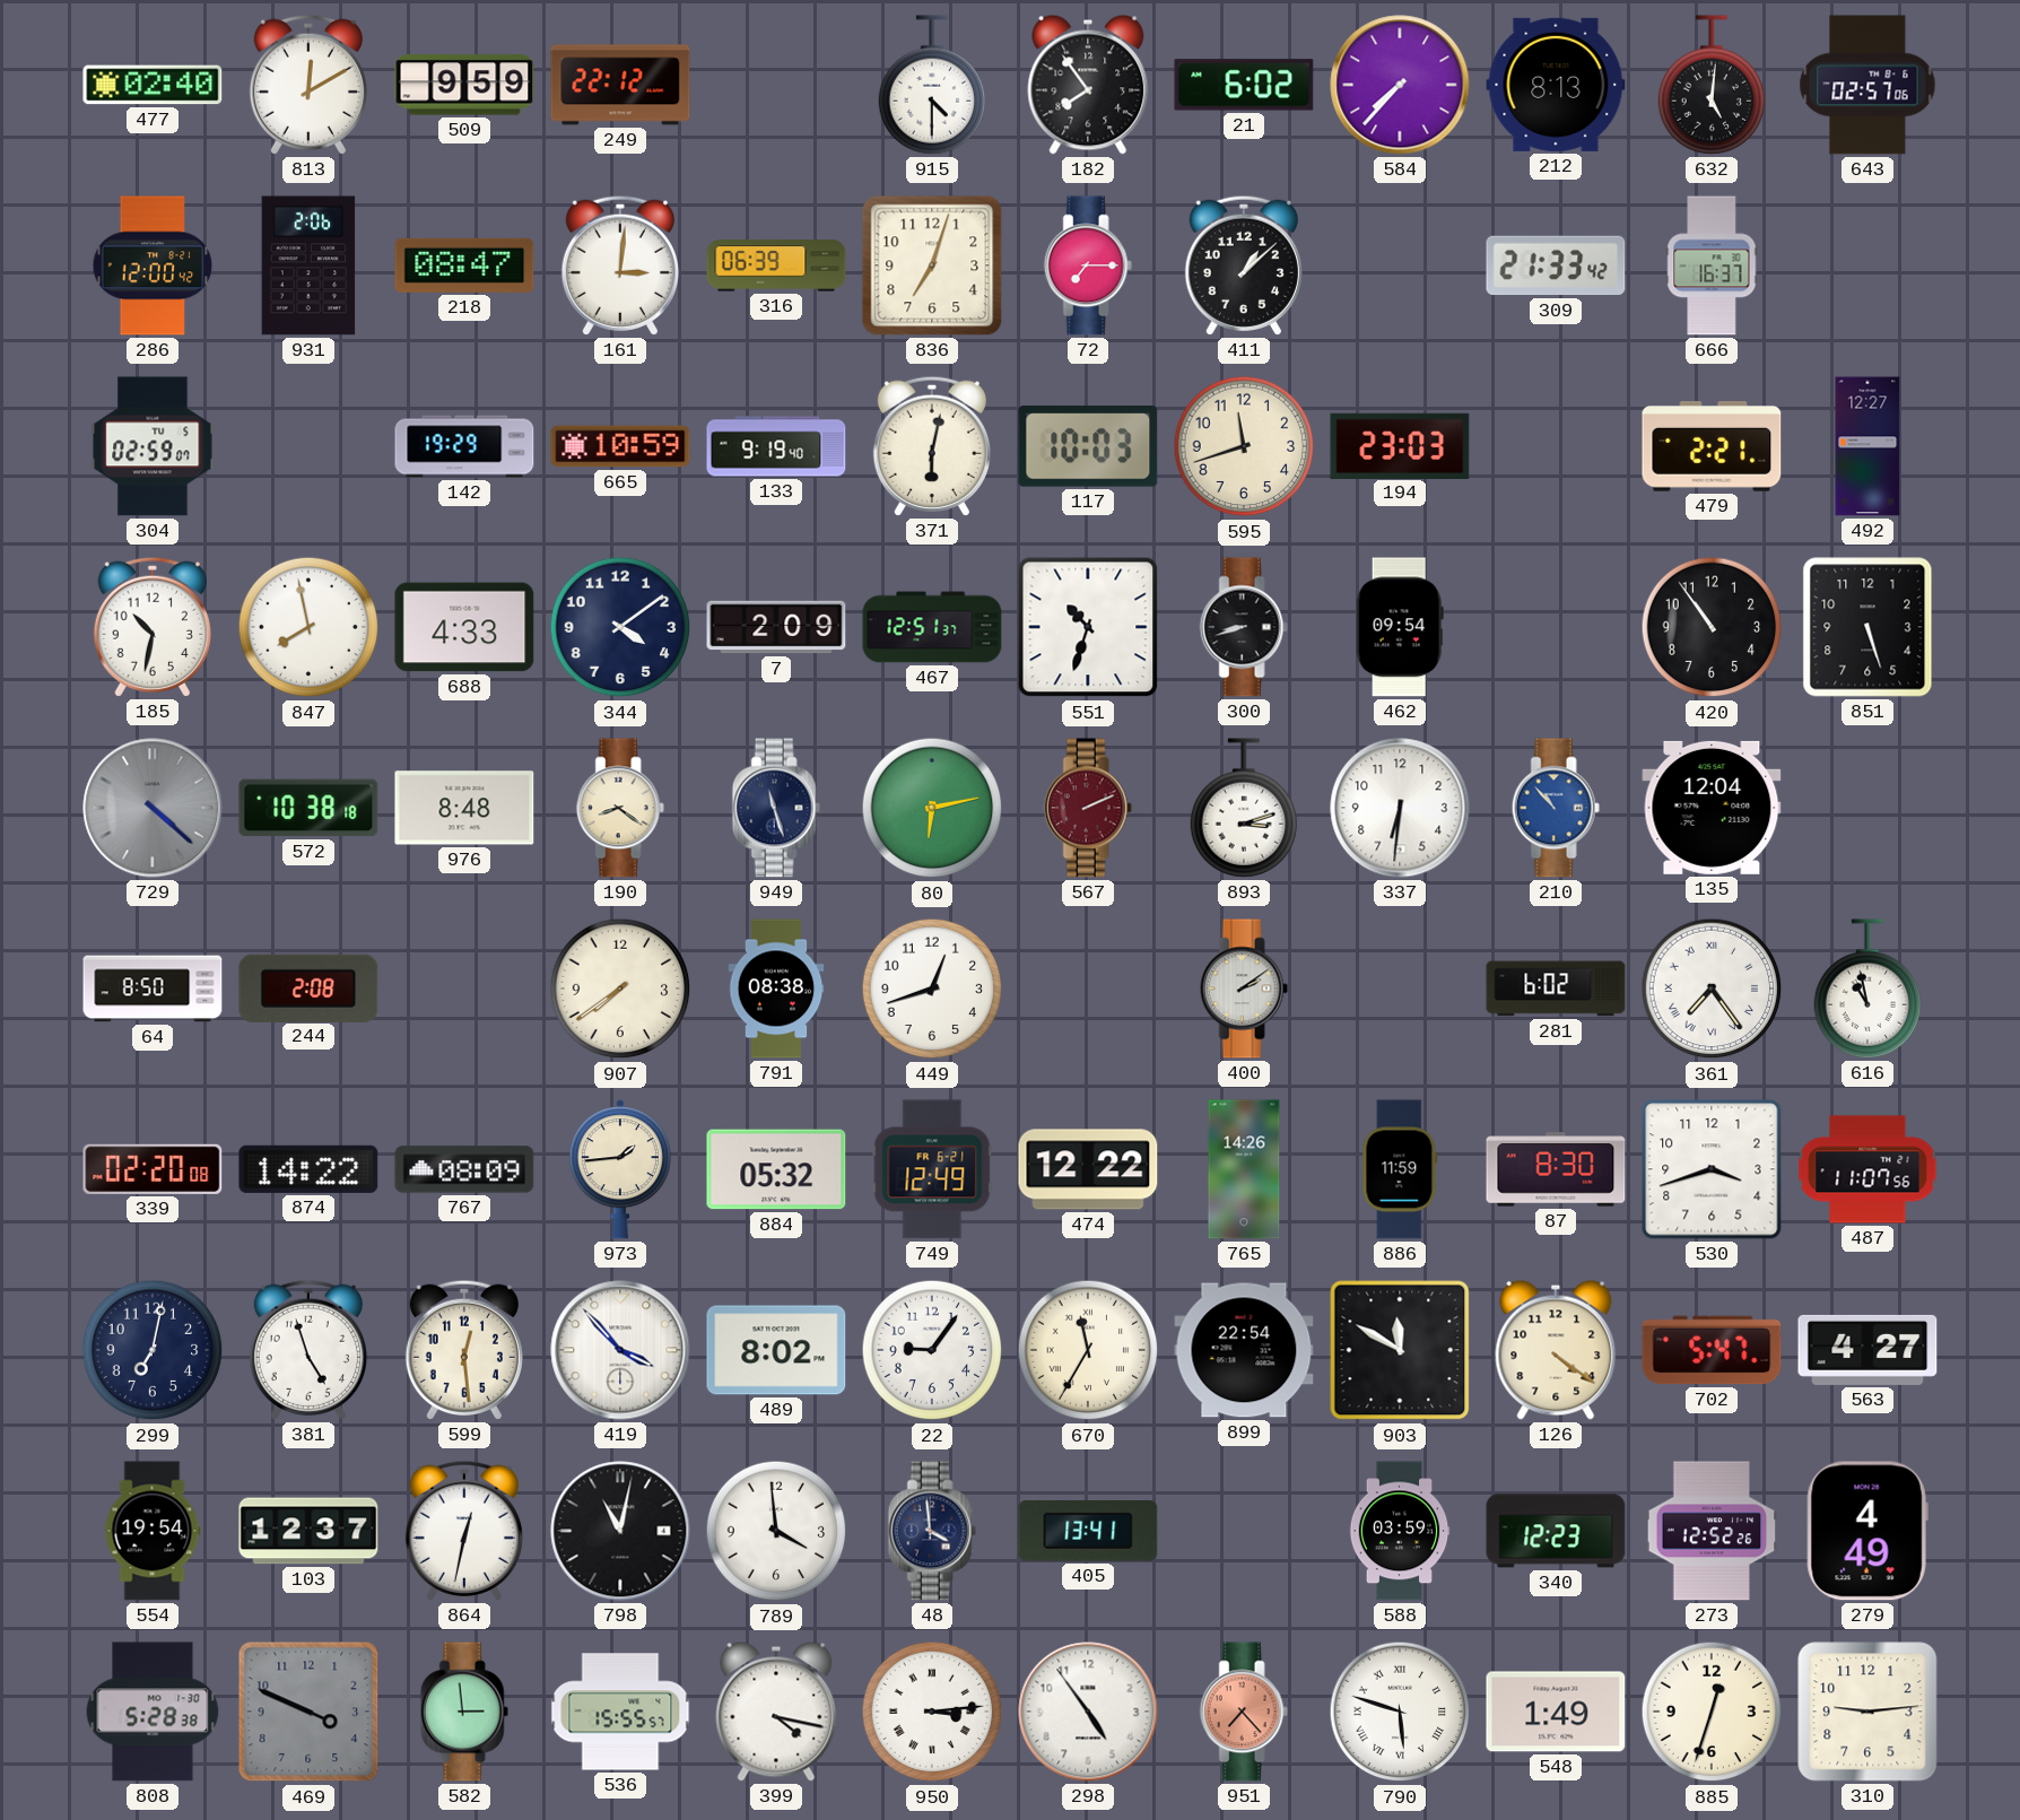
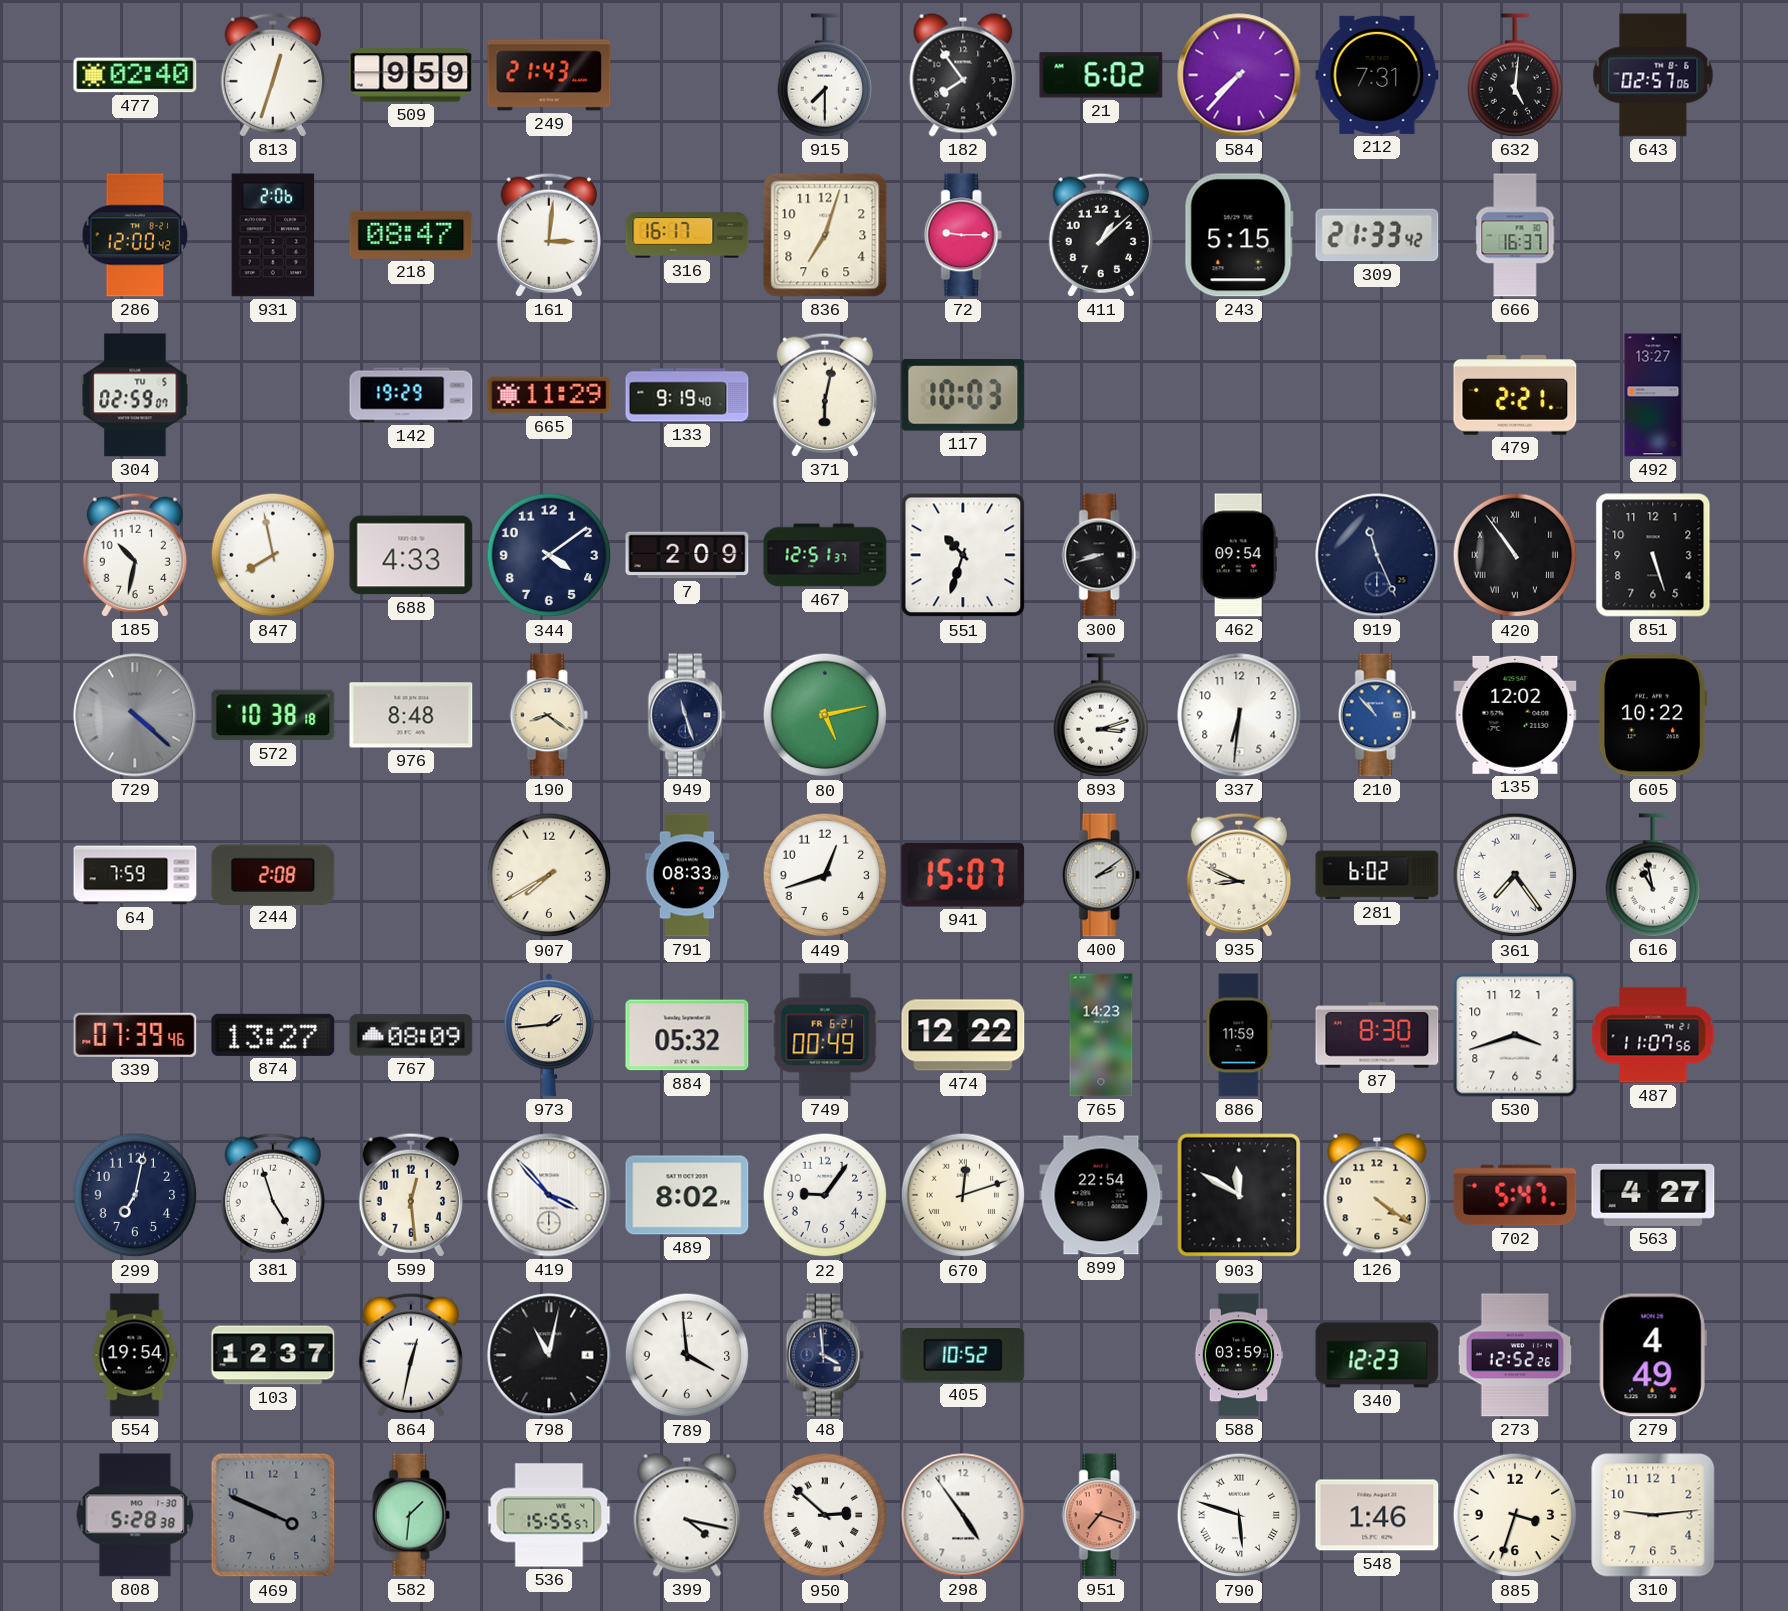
813: 12:10 -> 12:33 (273, 75)
249: 22:12 -> 21:43 (549, 75)
915: 4:30 -> 7:30 (825, 75)
212: 8:13 -> 7:31 (1377, 75)
316: 06:39 -> 16:17 (687, 235)
72: 7:15 -> 9:15 (963, 235)
243: none -> 5:15 (1239, 235)
665: 10:59 -> 11:29 (549, 395)
595: 11:42 -> none (1244, 446)
194: 23:03 -> none (1400, 445)
492: 12:27 -> 13:27 (1653, 395)
919: none -> 11:26 (1377, 555)
420 numerals: Arabic -> Roman (1515, 555)
80: 6:13 -> 5:13 (825, 715)
567: 2:11 -> none (1088, 808)
135: 12:04 -> 12:02 (1515, 715)
605: none -> 10:22 (1653, 715)
64: 8:50 -> 7:59 (135, 875)
907: 7:39 -> 7:40 (549, 875)
791: 08:38 -> 08:33 (687, 875)
941: none -> 15:07 (963, 875)
935: none -> 8:49 (1239, 875)
339: 02:20 -> 07:39 (135, 1035)
874: 14:22 -> 13:27 (273, 1035)
749: 12:49 -> 00:49 (825, 1035)
765: 14:26 -> 14:23 (1101, 1035)
670: 11:35 -> 12:12 (963, 1195)
405: 13:41 -> 10:52 (963, 1355)
582: 2:59 -> 1:31 (411, 1515)
950: 3:14 -> 2:52 (825, 1515)
951: 7:23 -> 7:18 (1101, 1515)
548: 1:49 -> 1:46 (1377, 1515)
885: 12:33 -> 3:33 (1515, 1515)
